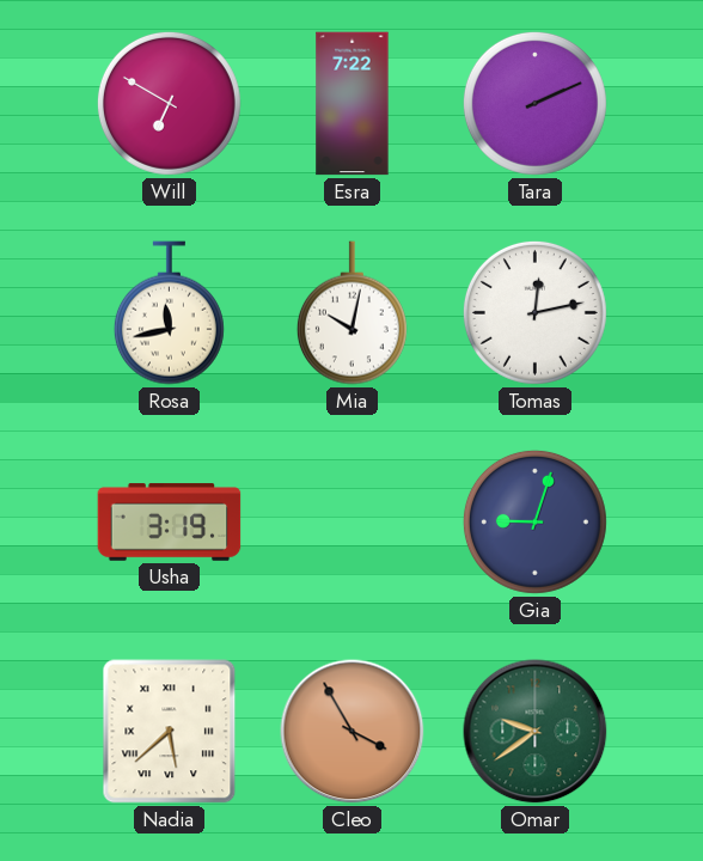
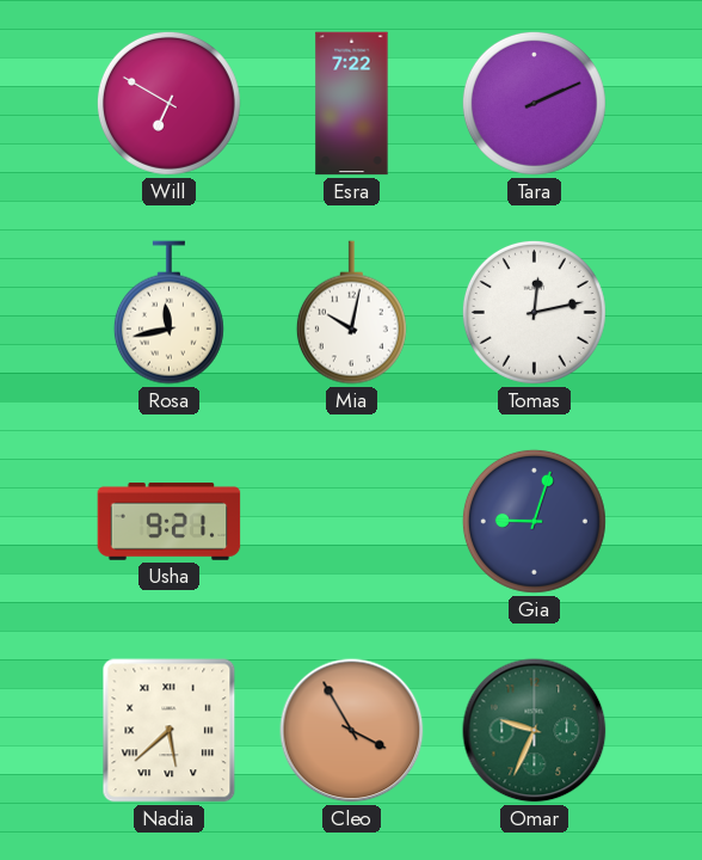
Usha: 3:19 -> 9:21 (170, 522)
Omar: 9:39 -> 9:34 (535, 731)
